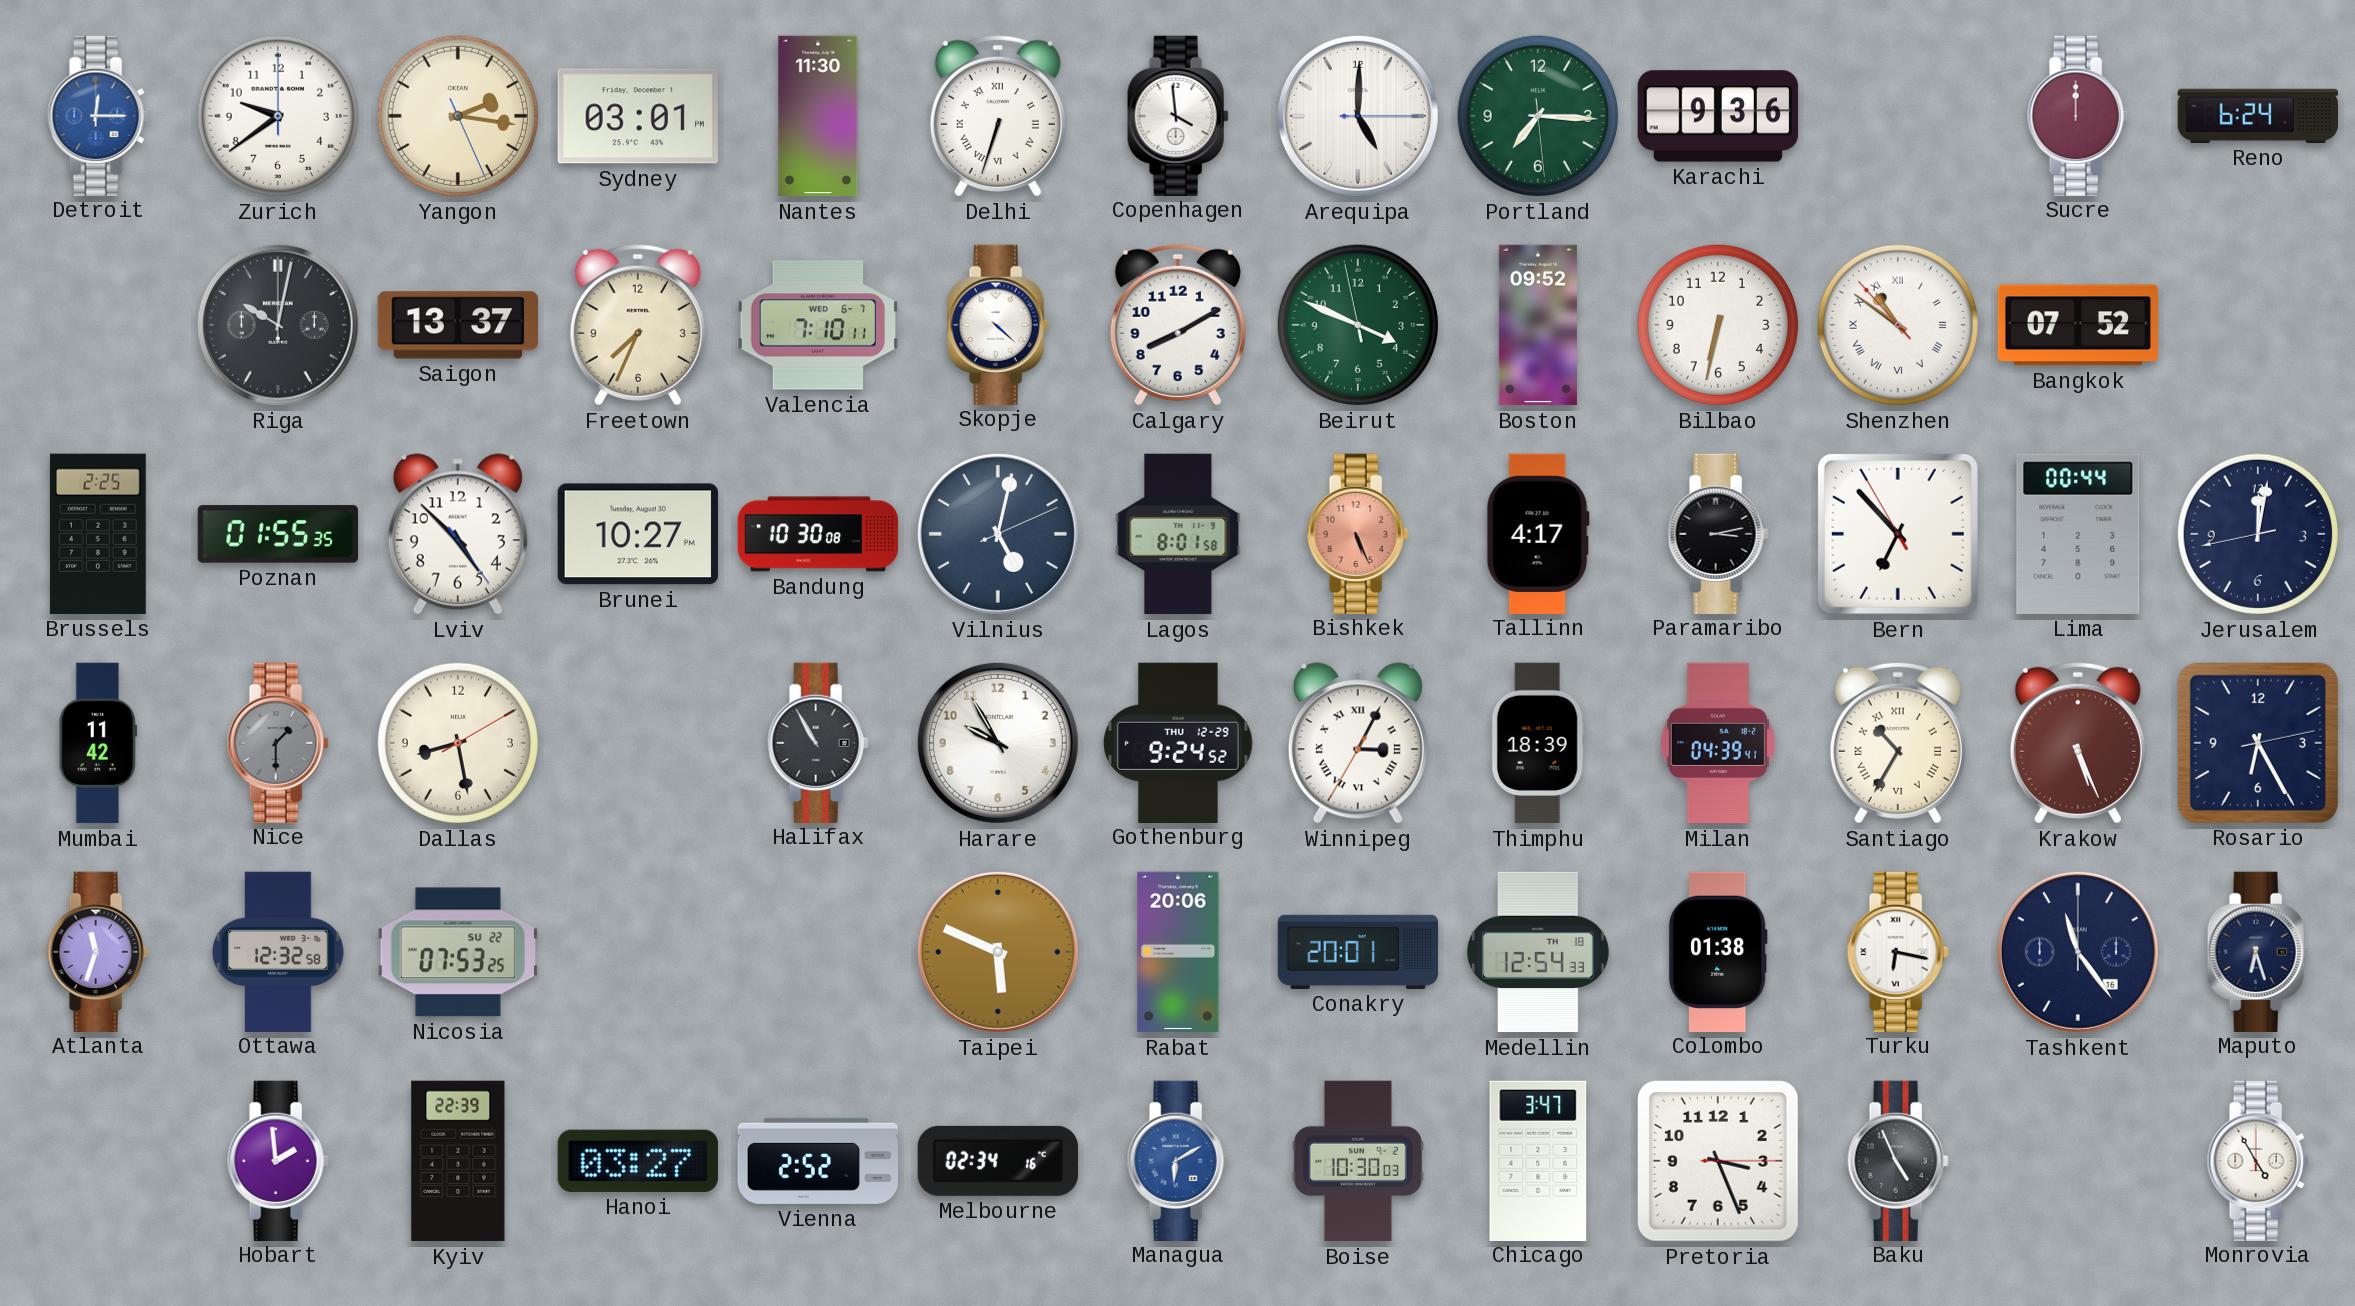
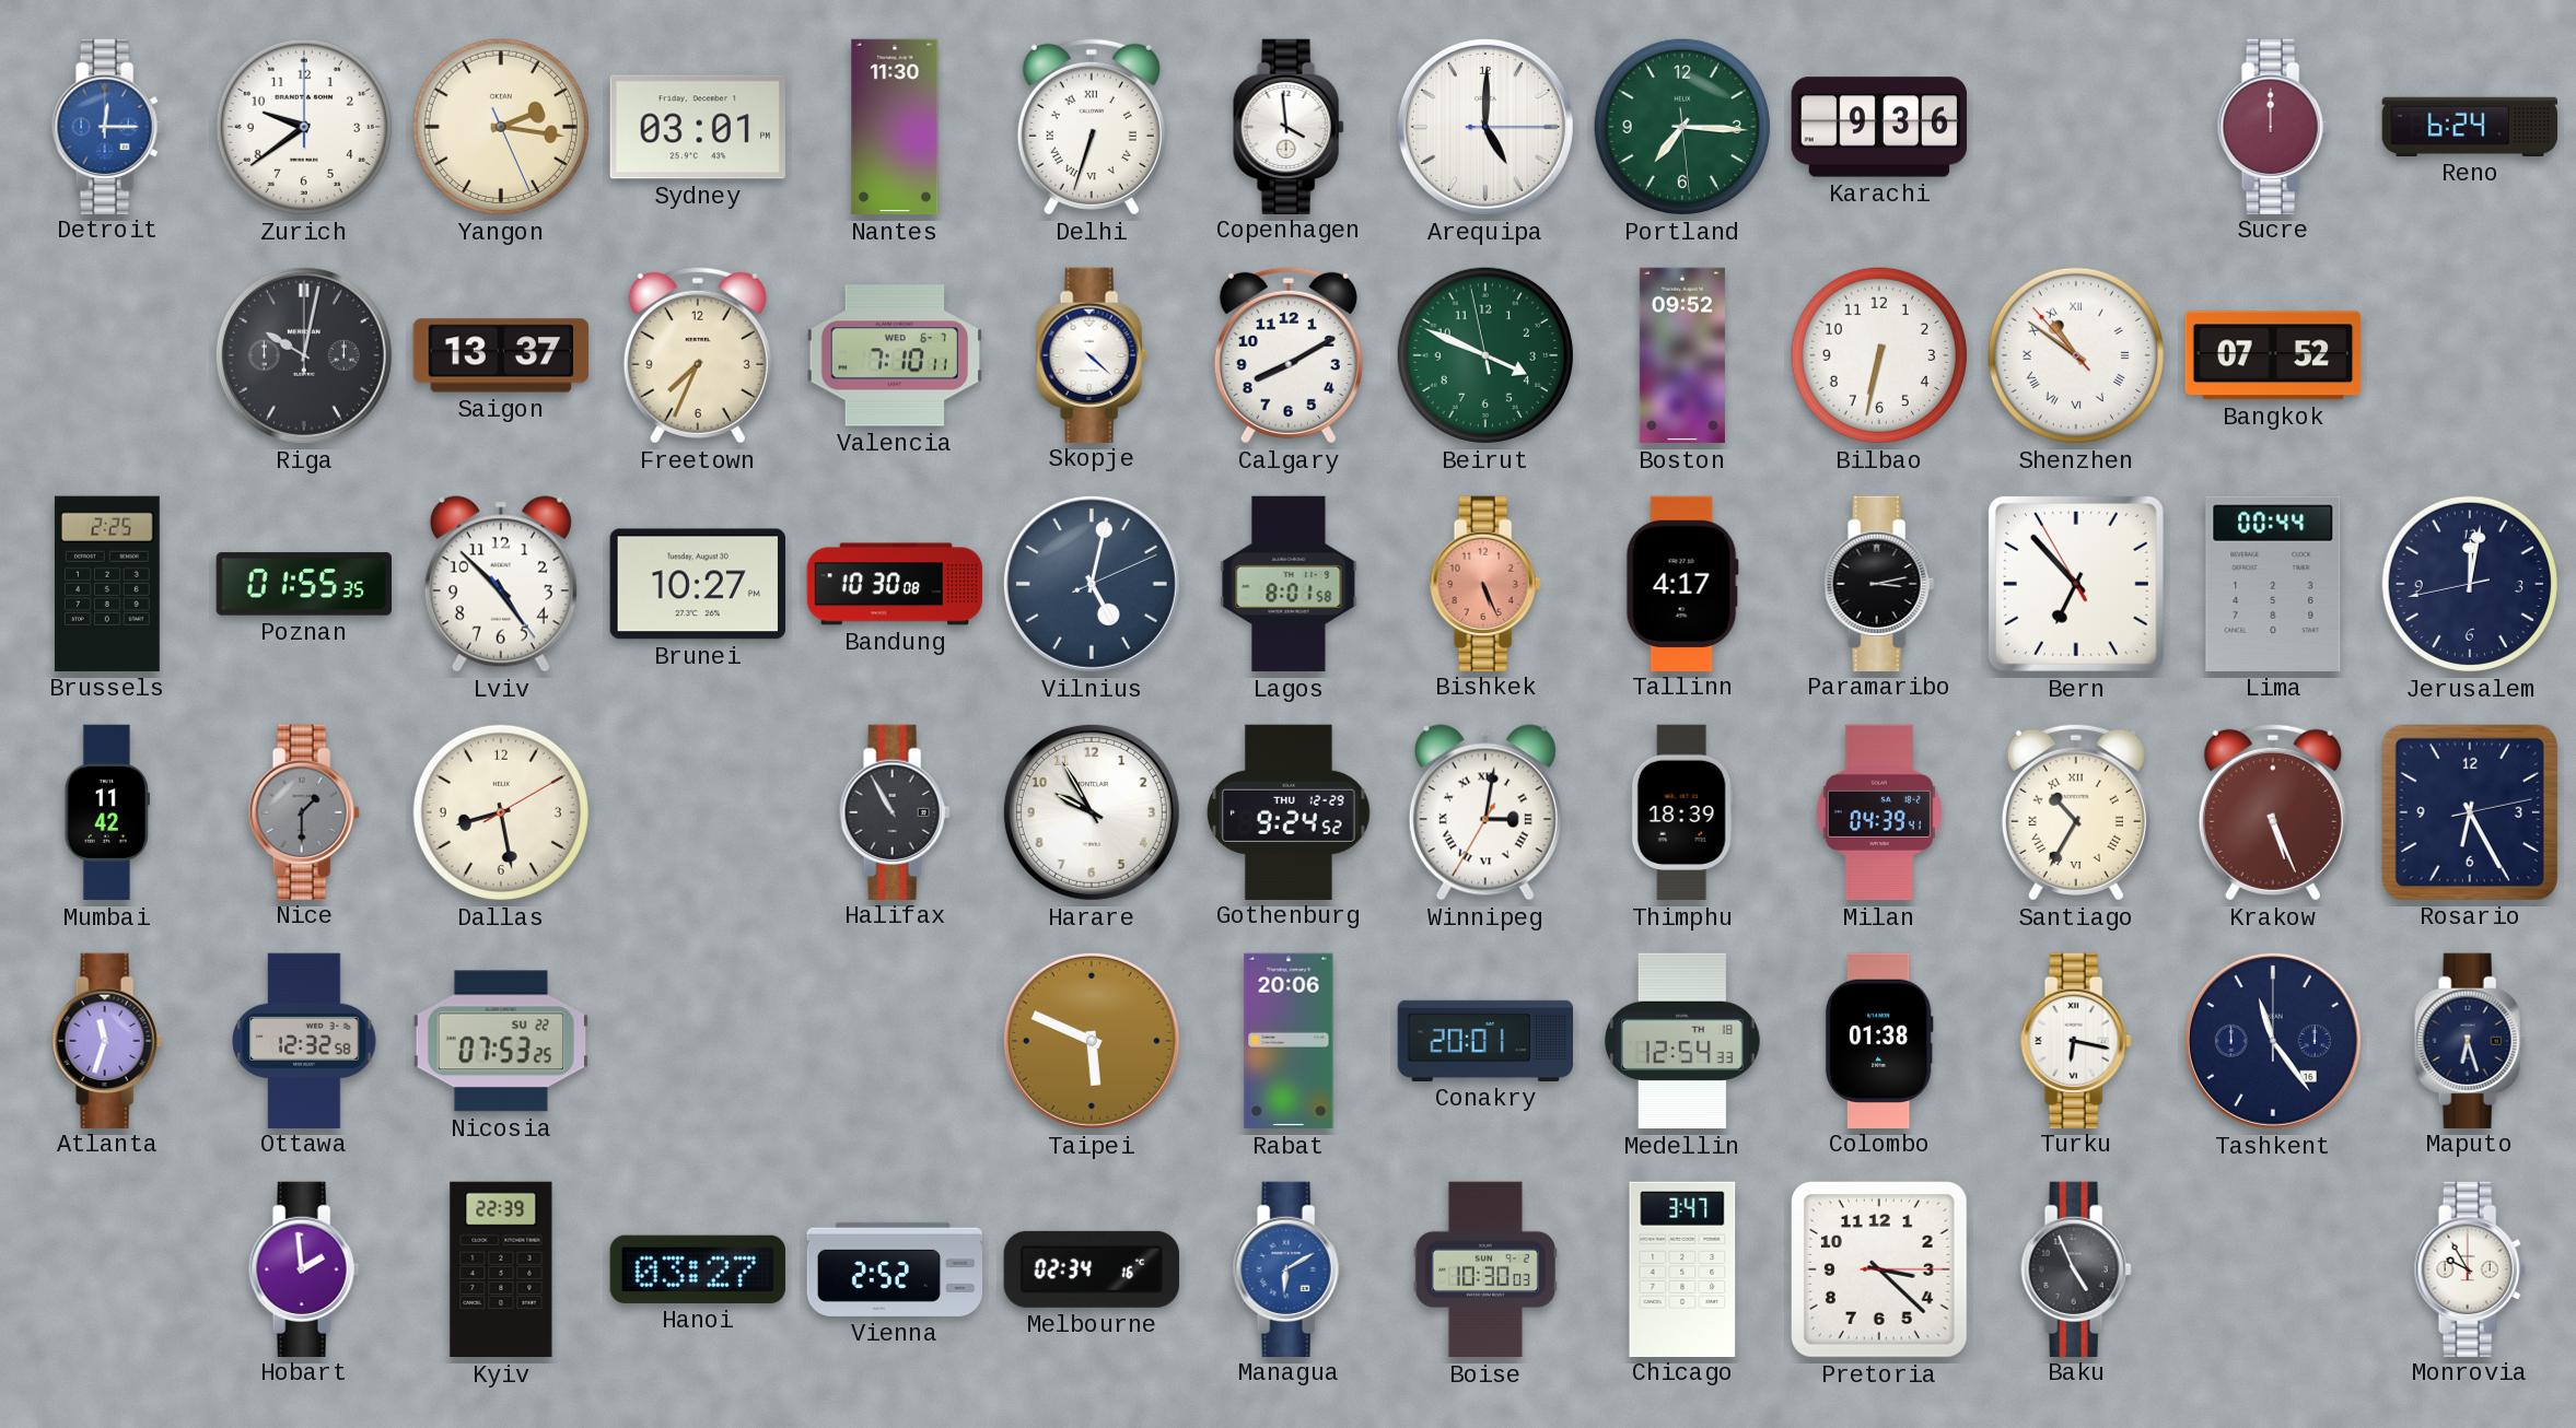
Winnipeg: 3:04 -> 3:01 (1485, 812)
Pretoria: 3:26 -> 3:22 (1879, 1269)
Monrovia: 4:55 -> 9:55 (2470, 1268)
